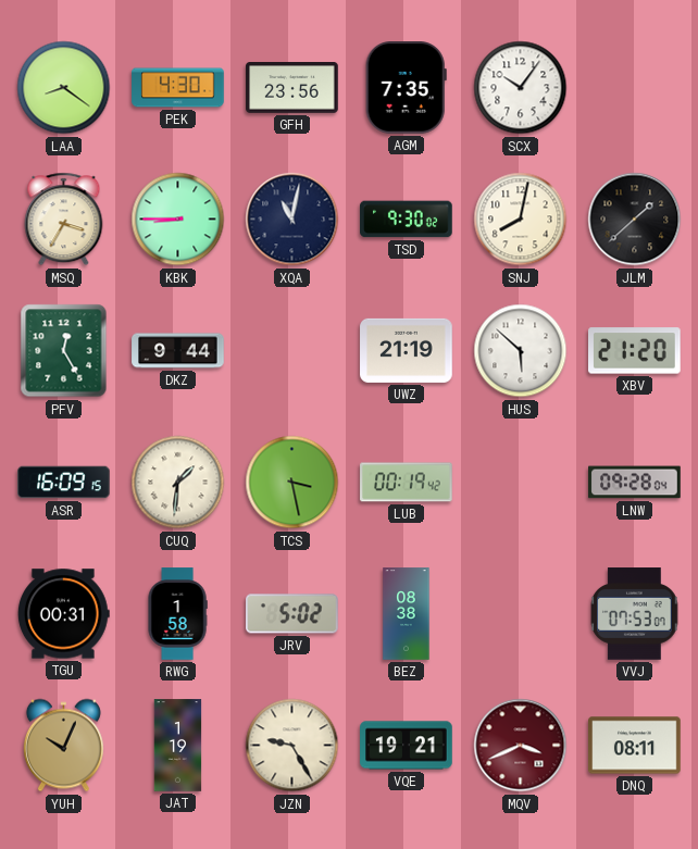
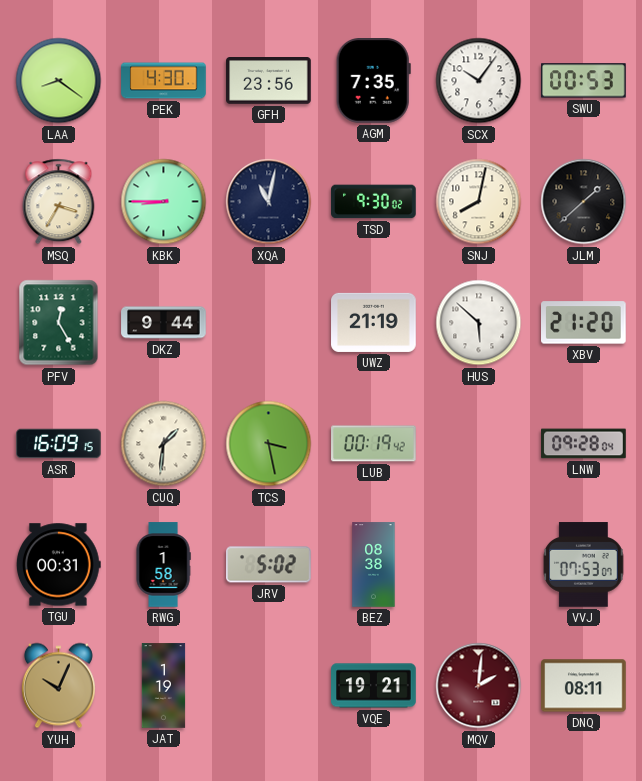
SWU: none -> 00:53 (584, 81)
JZN: 9:25 -> none (292, 746)
MQV: 3:41 -> 2:01 (479, 686)
